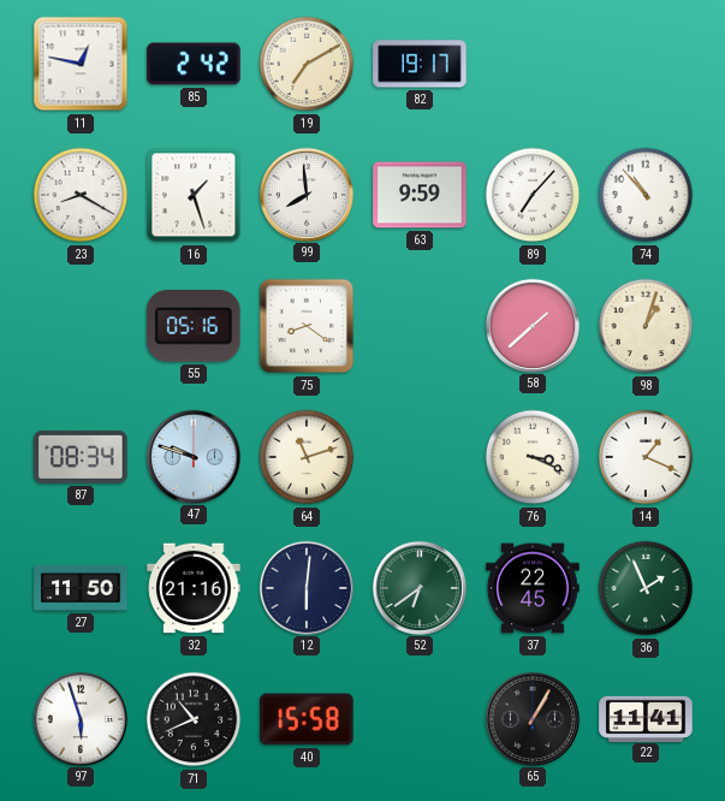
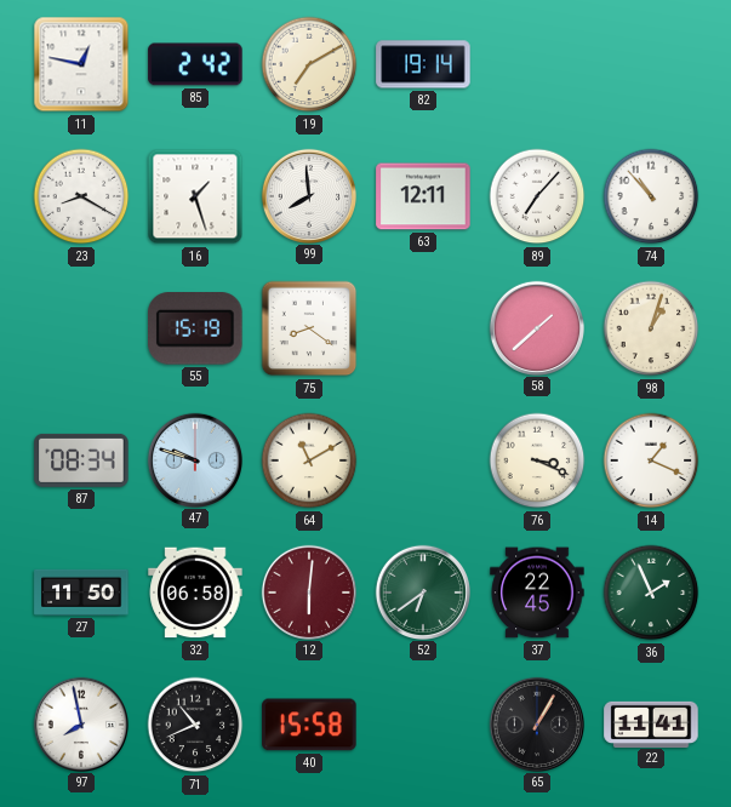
82: 19:17 -> 19:14 (423, 64)
63: 9:59 -> 12:11 (423, 196)
55: 05:16 -> 15:19 (195, 330)
64: 11:12 -> 11:10 (309, 460)
32: 21:16 -> 06:58 (195, 593)
12 dial: navy -> burgundy (308, 591)
97: 5:57 -> 7:58 (80, 723)
